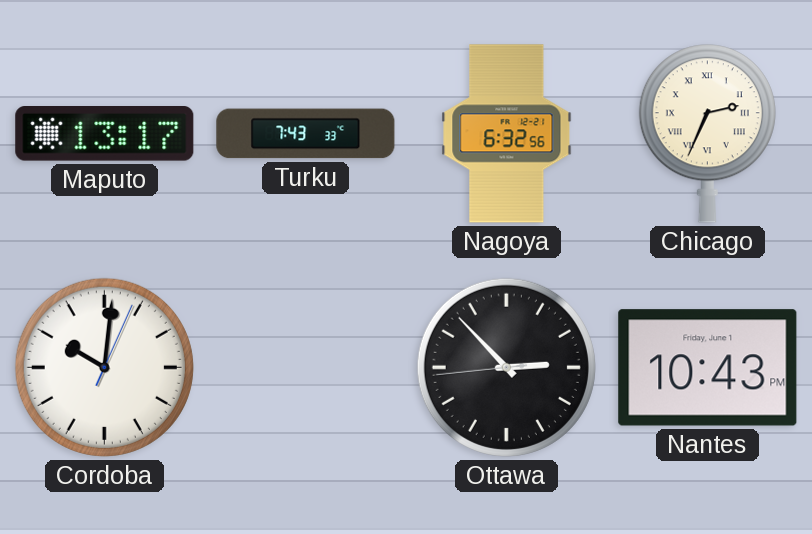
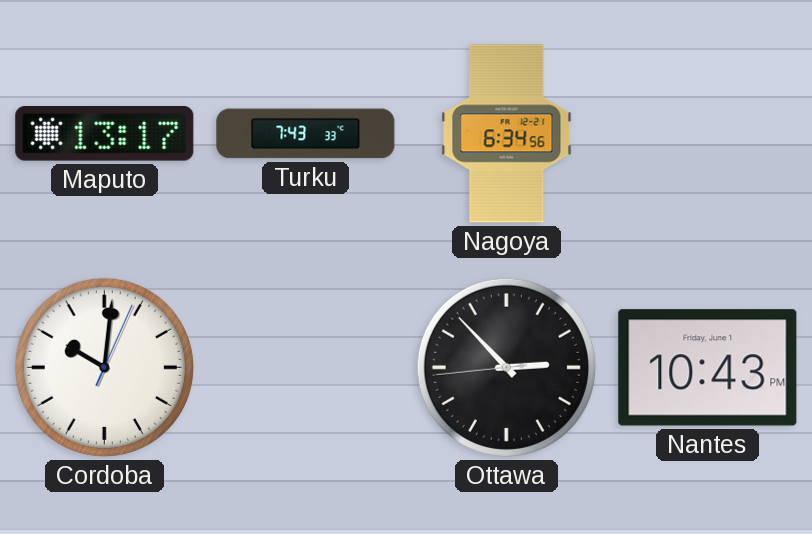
Nagoya: 6:32 -> 6:34 (507, 134)
Chicago: 2:34 -> none (707, 134)
